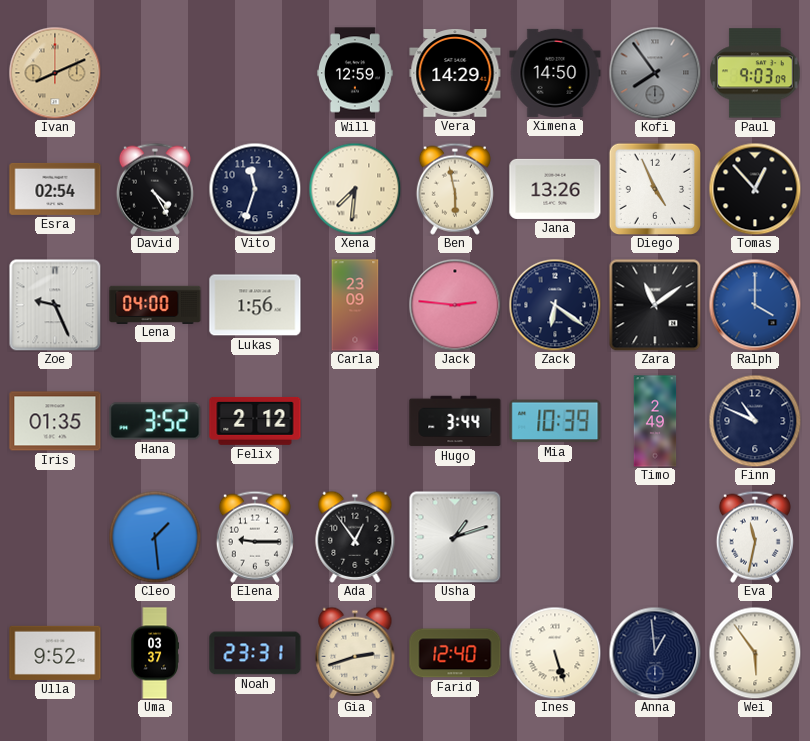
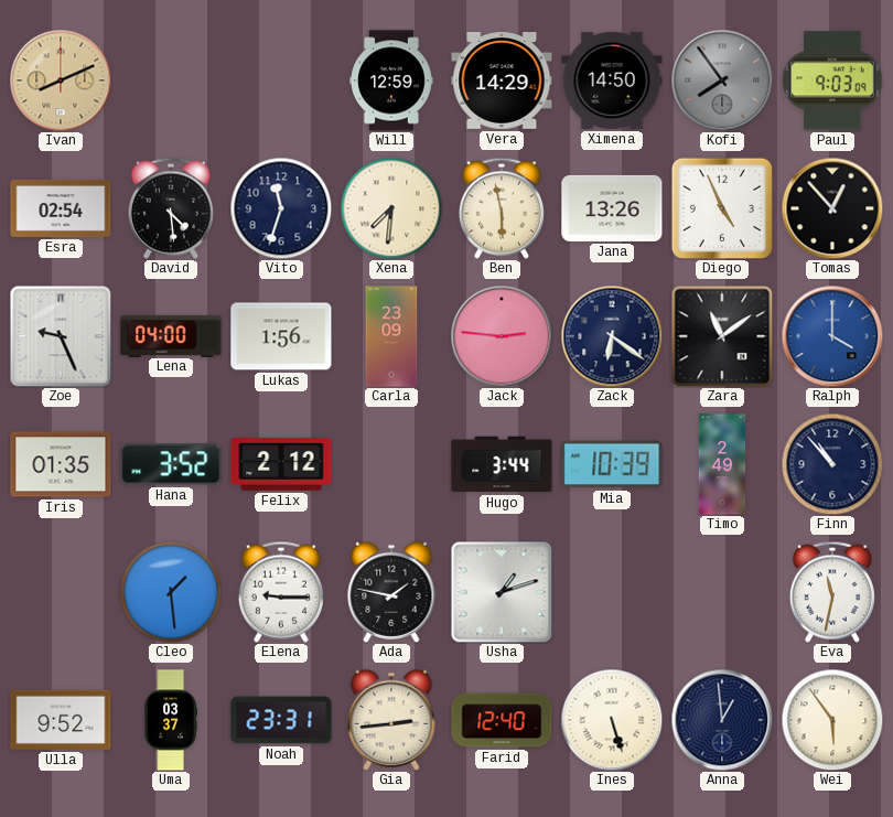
David: 4:25 -> 4:29 (171, 208)
Finn: 10:49 -> 10:53 (832, 464)
Ada: 12:54 -> 1:47 (391, 592)
Gia: 2:42 -> 2:44 (391, 720)
